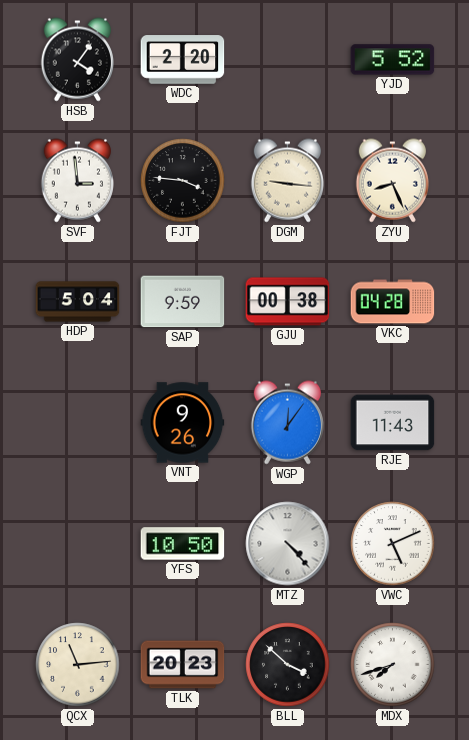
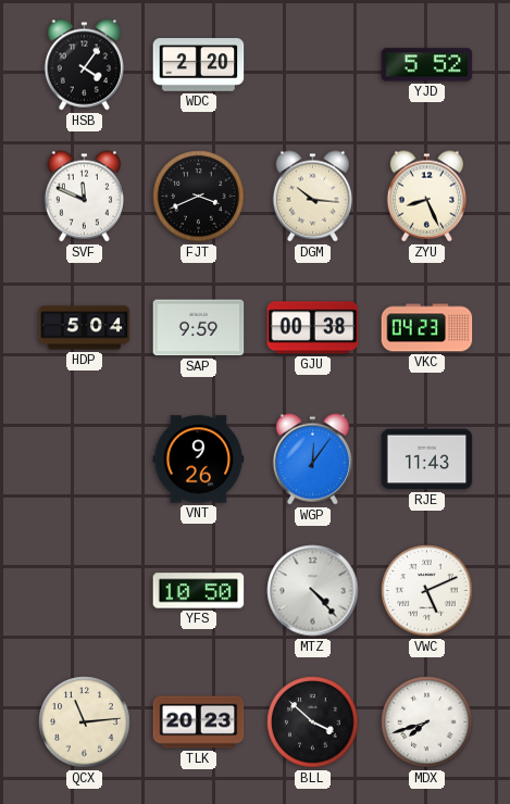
SVF: 2:59 -> 11:49 (84, 197)
FJT: 3:46 -> 3:41 (199, 197)
DGM: 9:16 -> 10:16 (312, 197)
VKC: 04:28 -> 04:23 (427, 328)
